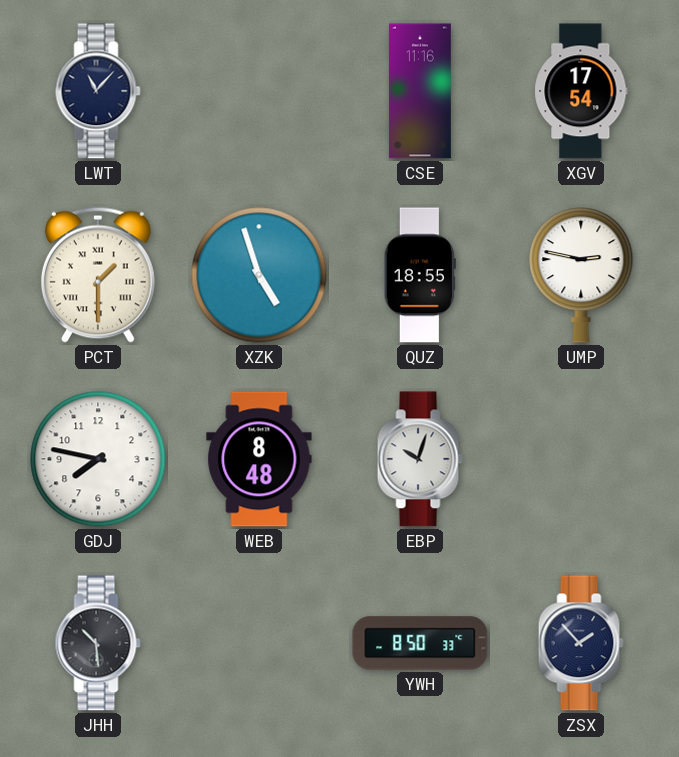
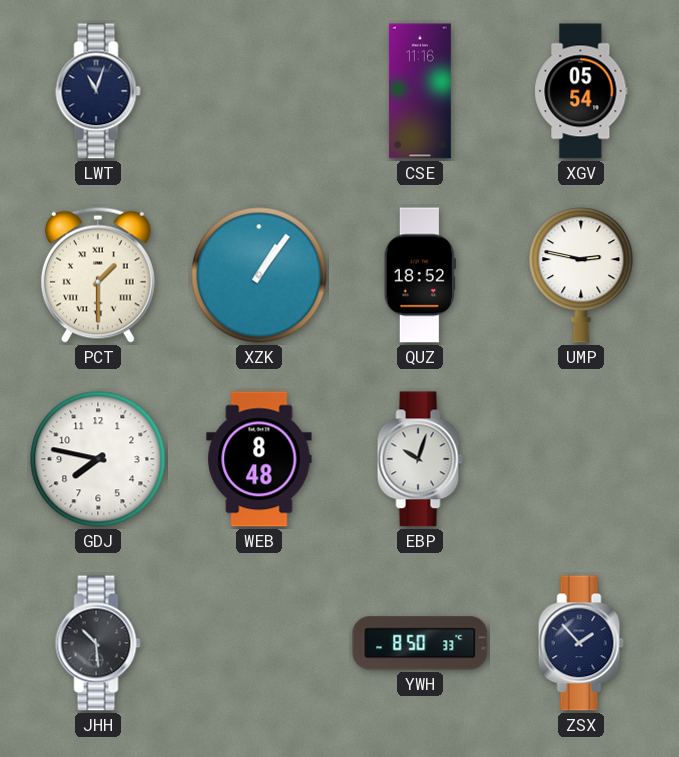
LWT: 11:07 -> 11:03 (98, 91)
XGV: 17:54 -> 05:54 (581, 91)
XZK: 4:57 -> 1:06 (259, 275)
QUZ: 18:55 -> 18:52 (420, 275)
